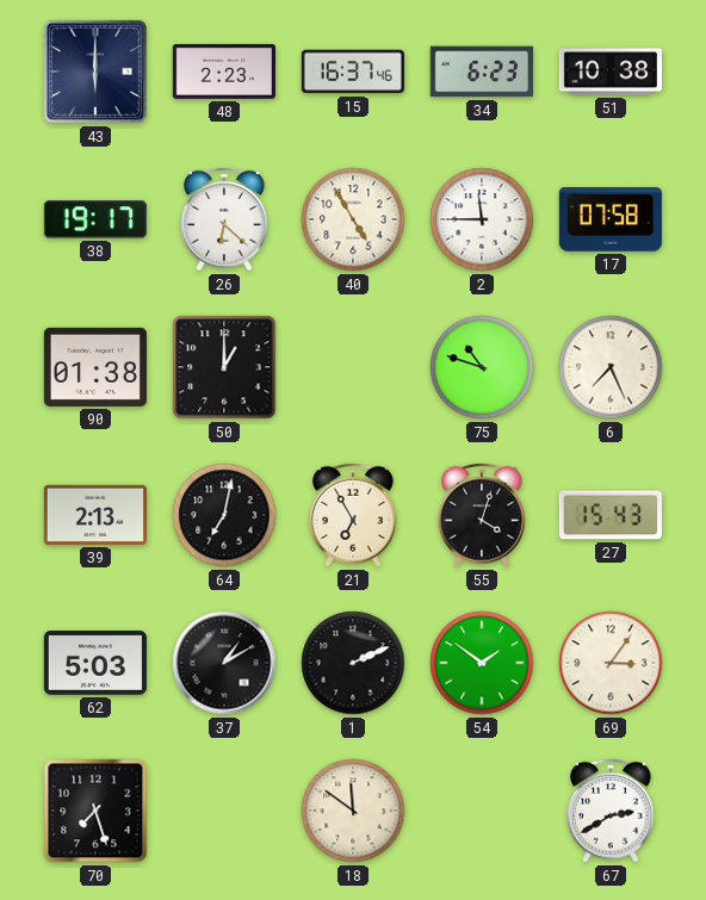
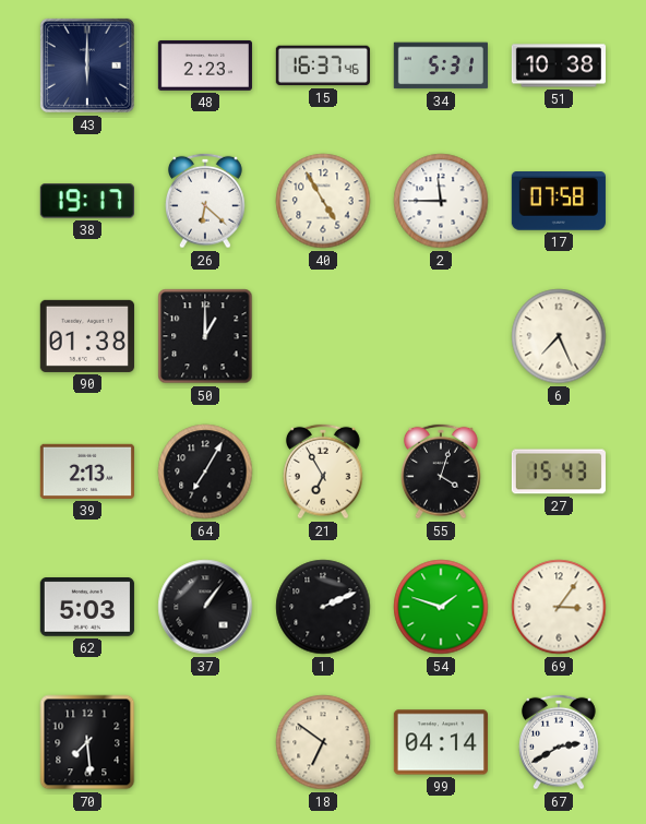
34: 6:23 -> 5:31 (441, 65)
75: 10:48 -> none (482, 367)
64: 7:02 -> 7:05 (205, 471)
37: 1:10 -> 1:06 (205, 607)
54: 1:51 -> 1:48 (441, 607)
70: 7:27 -> 7:29 (87, 742)
18: 11:51 -> 6:51 (323, 742)
99: none -> 04:14 (441, 742)
